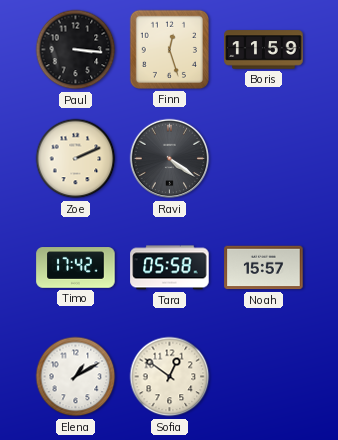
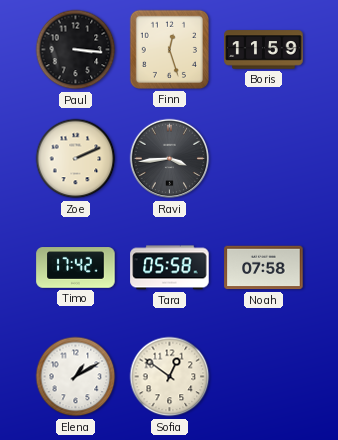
Ravi: 4:21 -> 3:44 (170, 159)
Noah: 15:57 -> 07:58 (264, 268)
